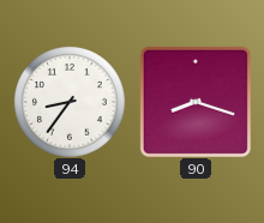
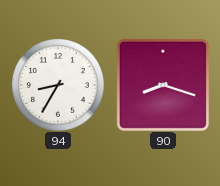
94: 8:36 -> 8:35 (58, 85)
